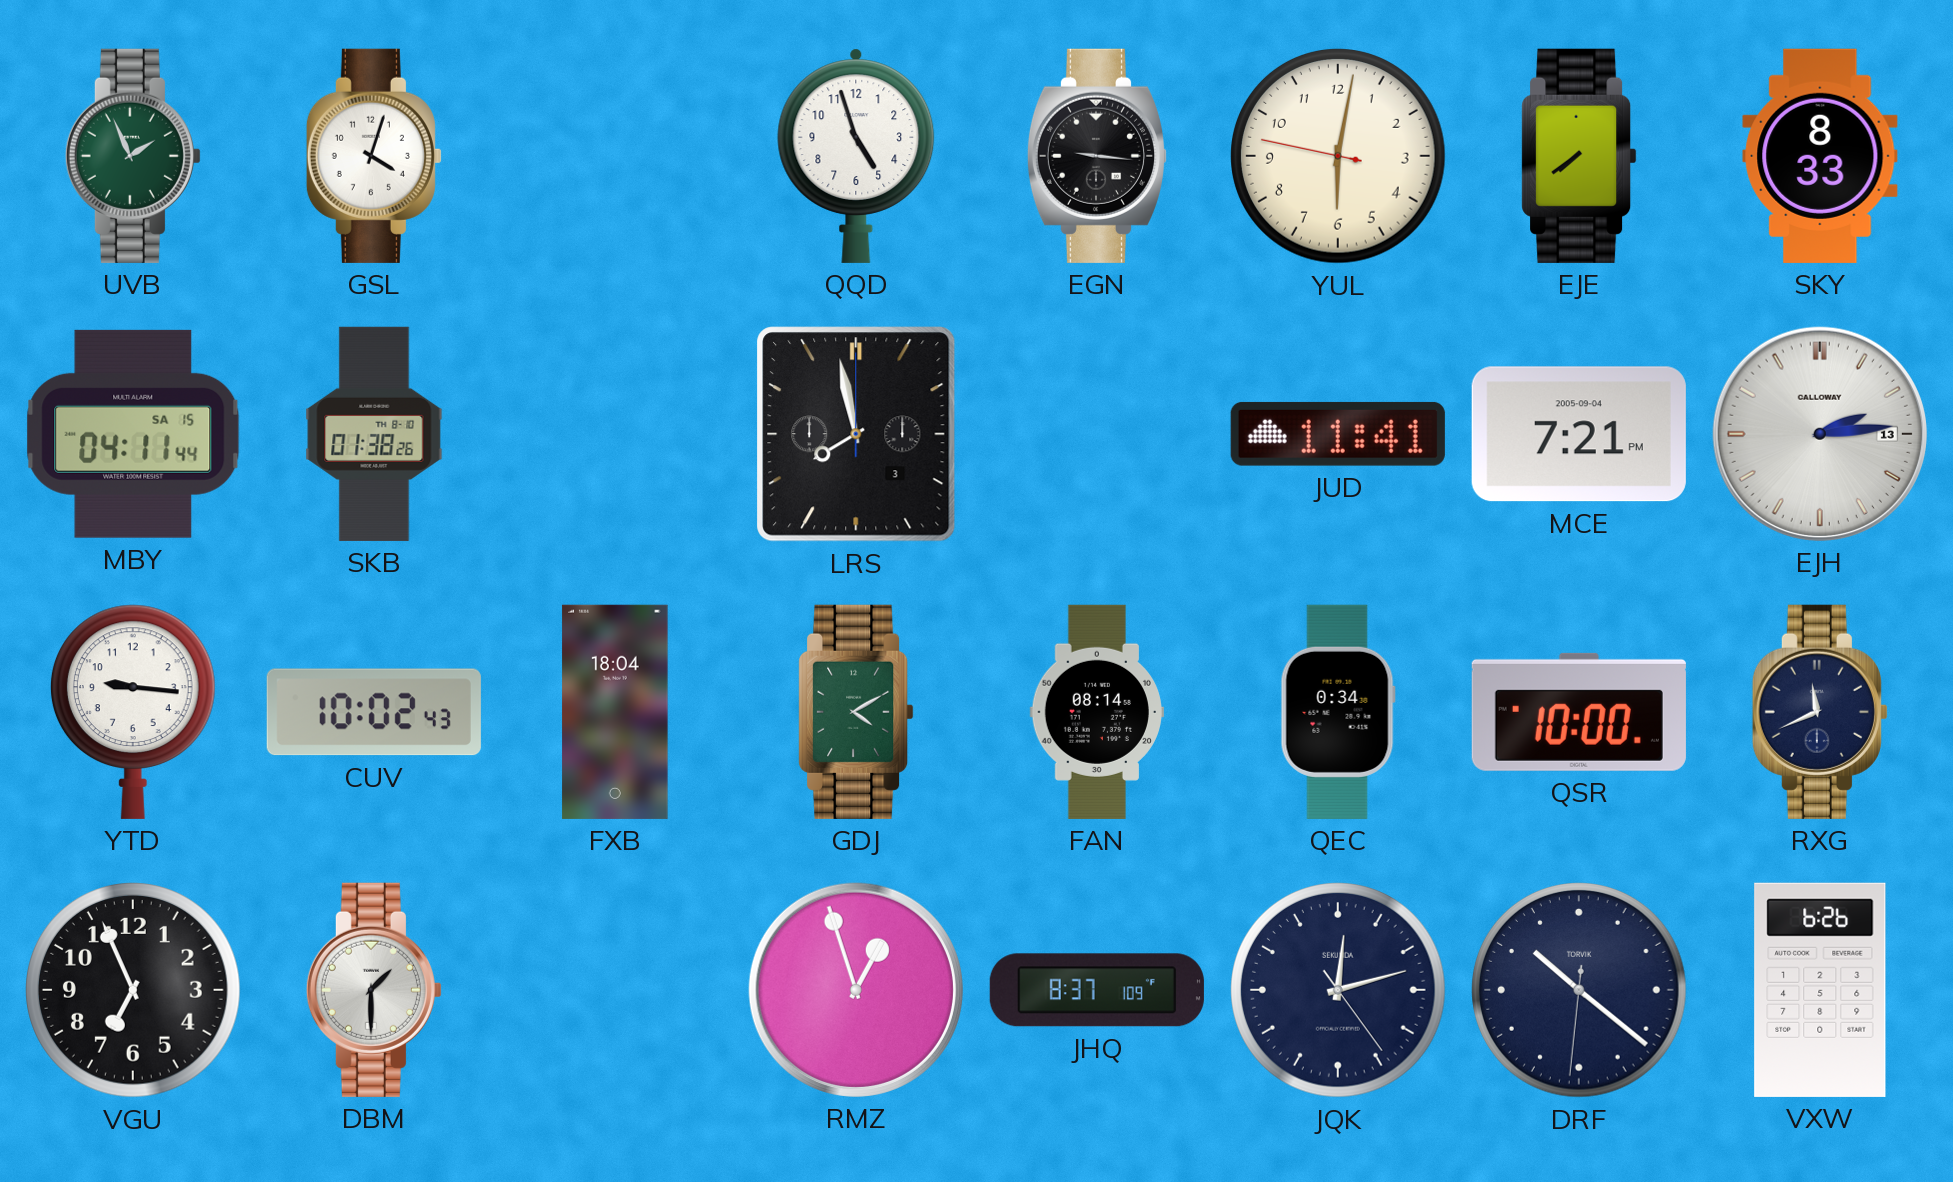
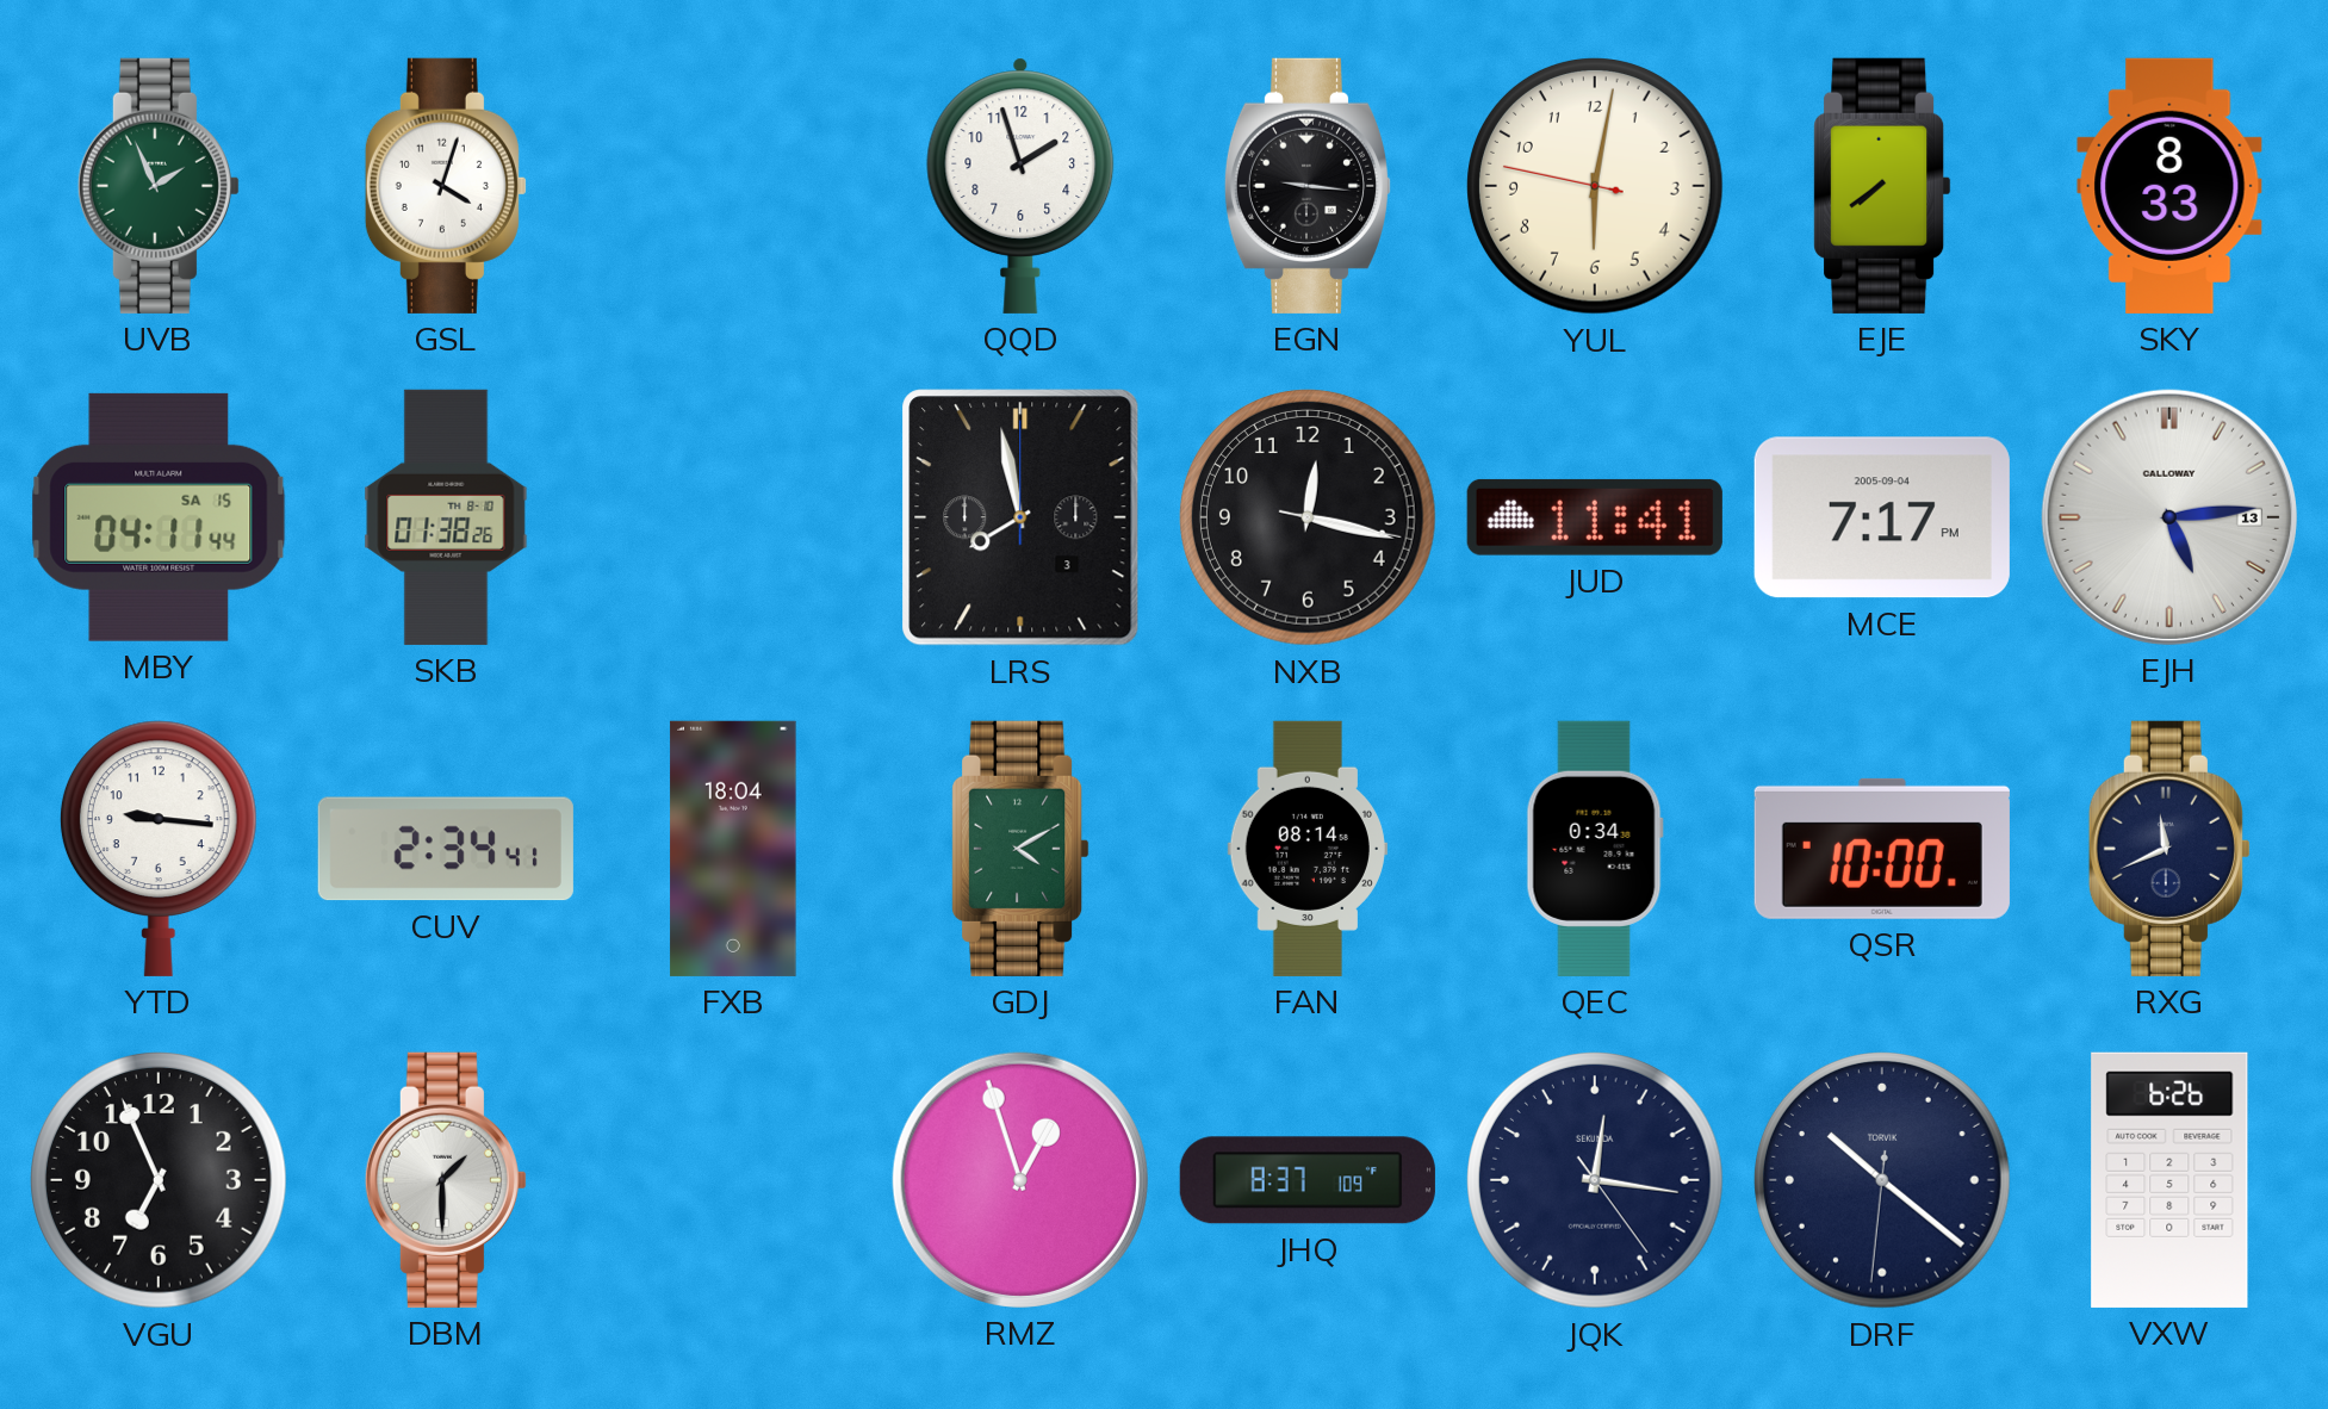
QQD: 4:57 -> 1:57 (1020, 186)
NXB: none -> 12:17 (1309, 519)
MCE: 7:21 -> 7:17 (1882, 517)
EJH: 2:14 -> 5:14 (2169, 517)
CUV: 10:02 -> 2:34 (446, 849)
JQK: 12:12 -> 12:16 (1596, 1181)
